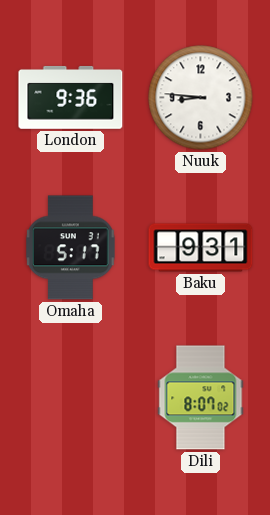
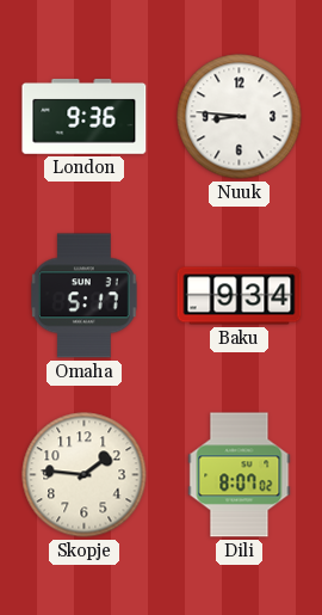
Baku: 9:31 -> 9:34 (240, 296)
Skopje: none -> 1:46 (85, 475)
